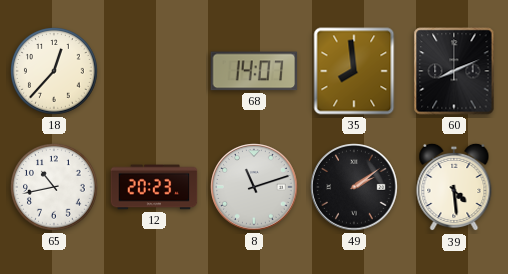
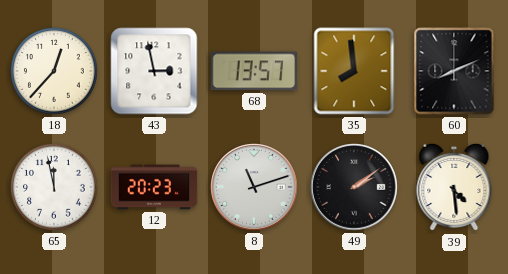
43: none -> 2:58 (154, 71)
68: 14:07 -> 13:57 (254, 71)
65: 10:43 -> 11:58 (54, 187)
